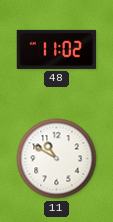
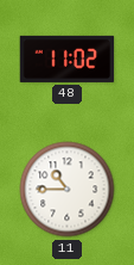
11: 10:50 -> 10:45 (68, 190)
